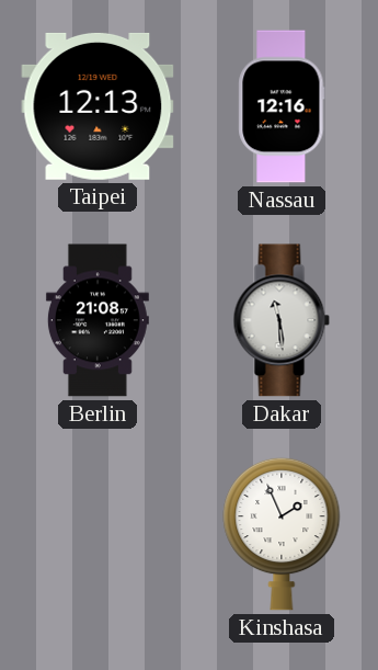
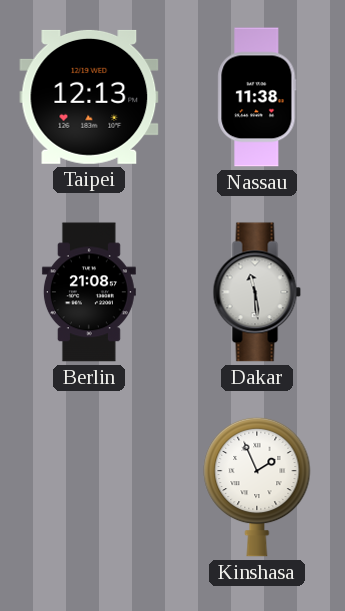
Nassau: 12:16 -> 11:38 (257, 97)
